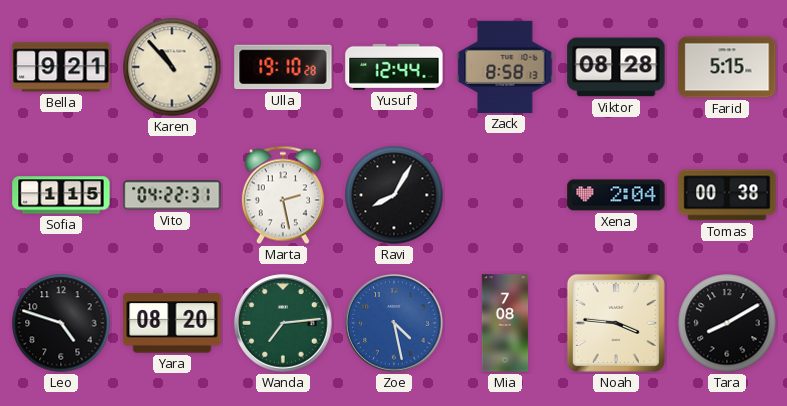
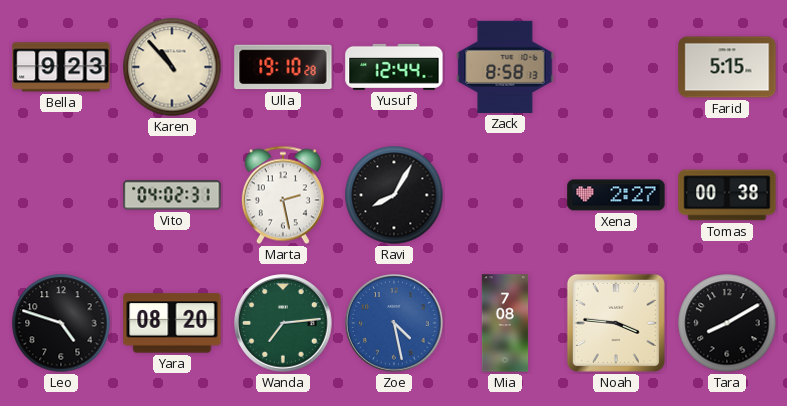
Bella: 9:21 -> 9:23 (61, 67)
Viktor: 08:28 -> none (616, 67)
Sofia: 1:15 -> none (61, 195)
Vito: 04:22 -> 04:02 (172, 195)
Xena: 2:04 -> 2:27 (616, 195)
